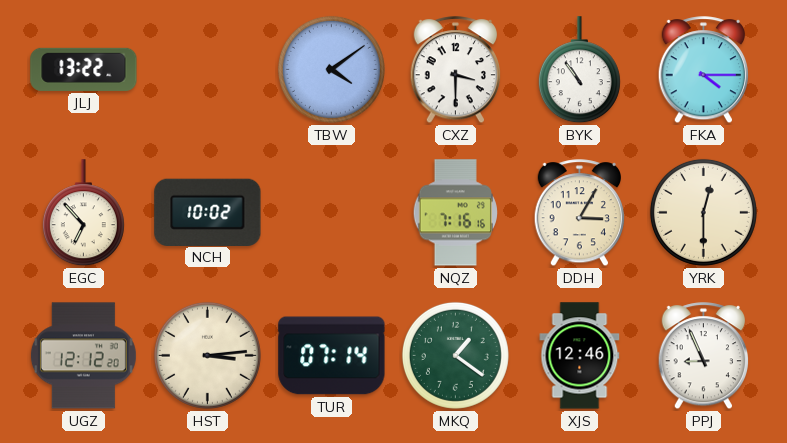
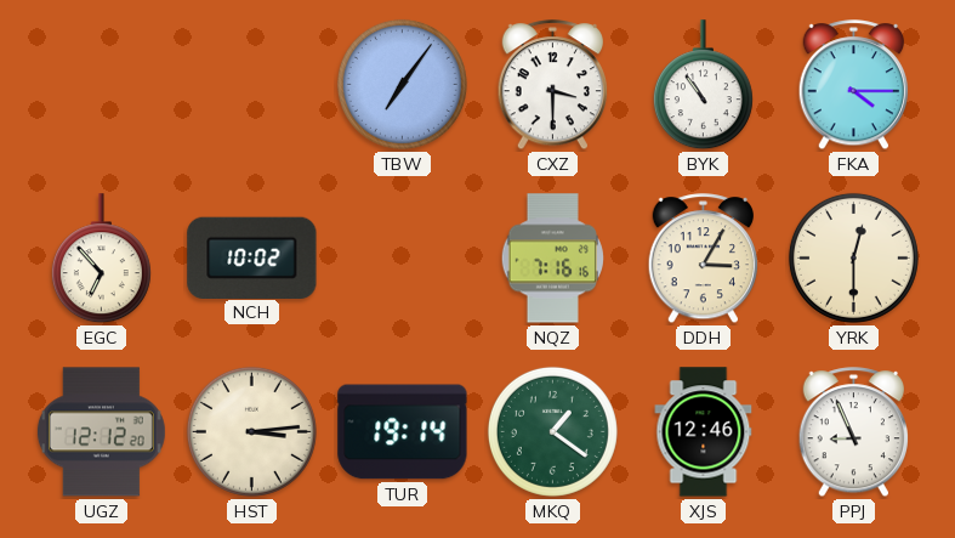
JLJ: 13:22 -> none (84, 69)
TBW: 4:09 -> 7:06 (402, 84)
TUR: 07:14 -> 19:14 (403, 432)
